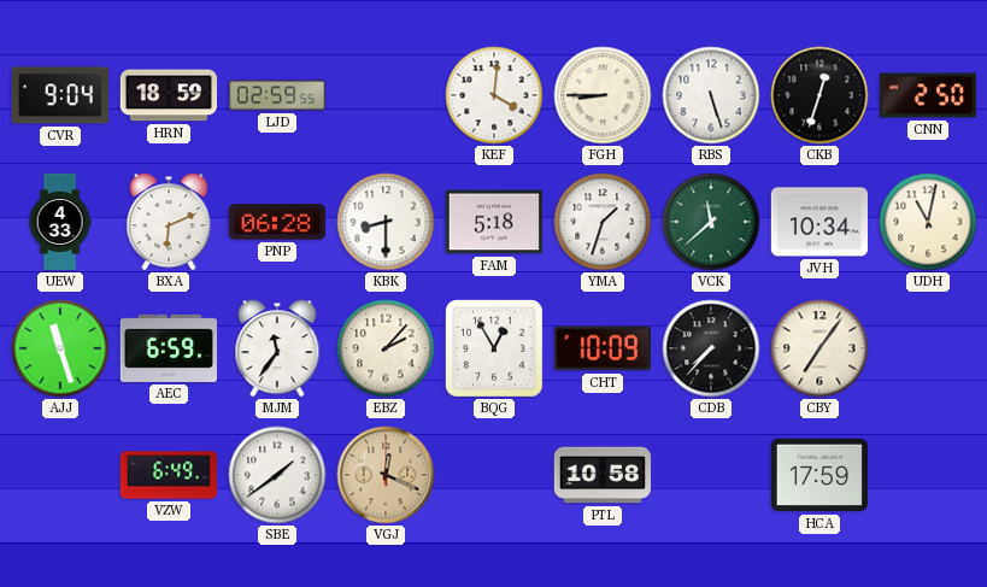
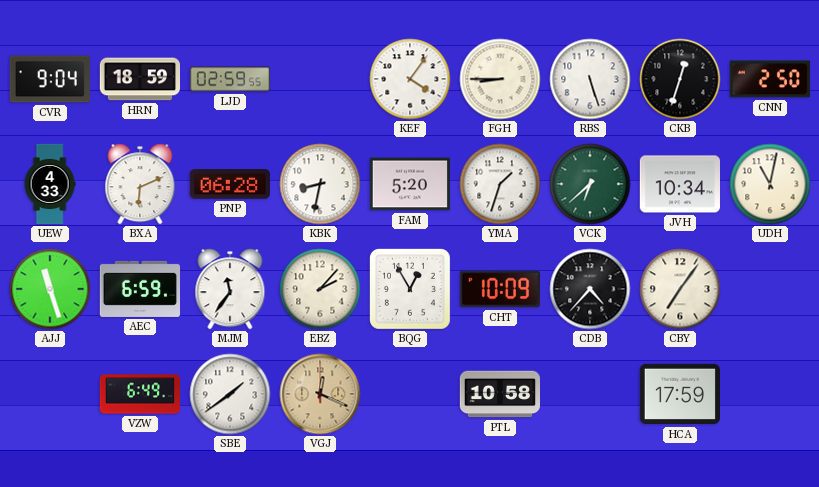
KEF: 4:01 -> 4:06 (410, 79)
KBK: 8:30 -> 8:32 (320, 184)
FAM: 5:18 -> 5:20 (409, 184)
VCK: 11:38 -> 6:38 (590, 184)
CDB: 7:37 -> 4:37 (590, 289)
